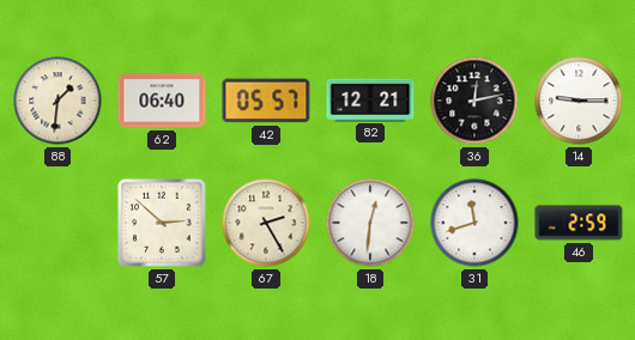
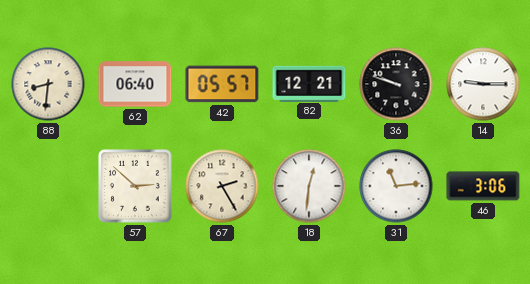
88: 1:31 -> 8:31 (48, 84)
36: 12:13 -> 9:48 (396, 84)
31: 11:42 -> 11:14 (396, 186)
46: 2:59 -> 3:06 (483, 186)
